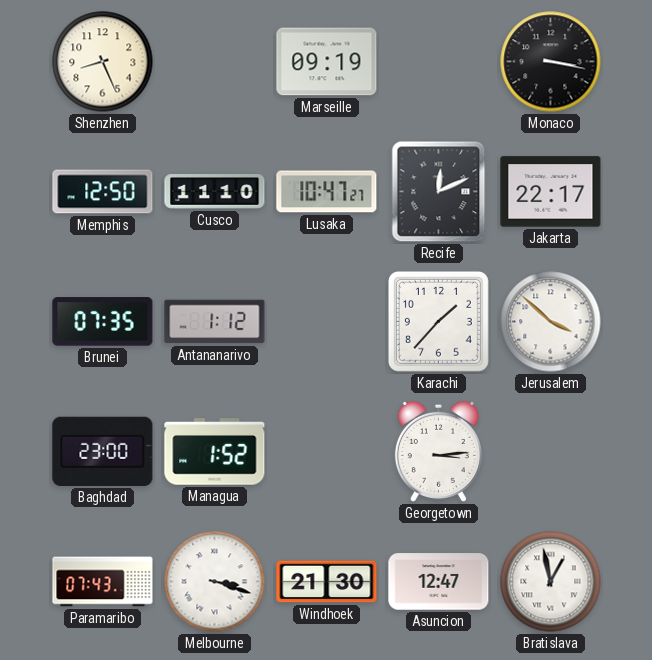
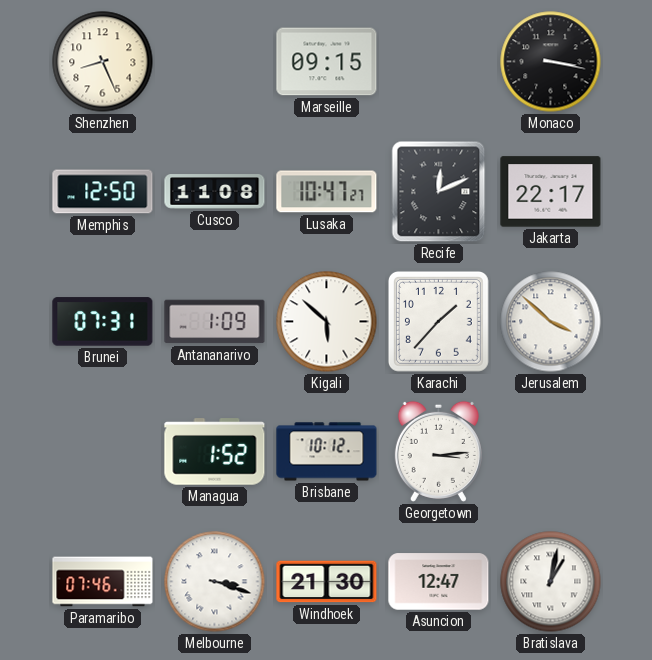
Marseille: 09:19 -> 09:15 (327, 62)
Cusco: 11:10 -> 11:08 (215, 192)
Brunei: 07:35 -> 07:31 (103, 322)
Antananarivo: 1:12 -> 1:09 (215, 322)
Kigali: none -> 5:52 (327, 322)
Baghdad: 23:00 -> none (103, 451)
Brisbane: none -> 10:12 (327, 452)
Paramaribo: 07:43 -> 07:46 (103, 582)
Bratislava: 12:58 -> 1:02 (551, 582)
